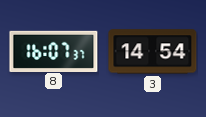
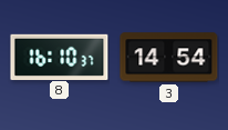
8: 16:07 -> 16:10 (60, 57)
